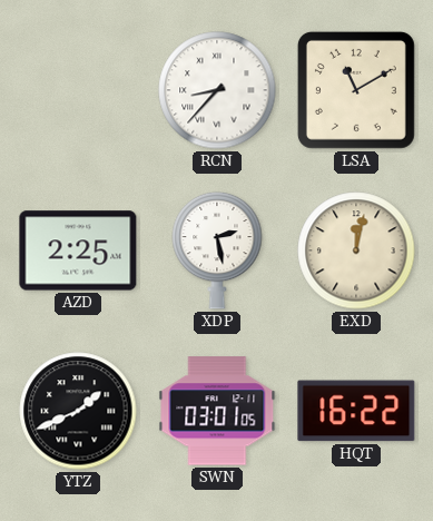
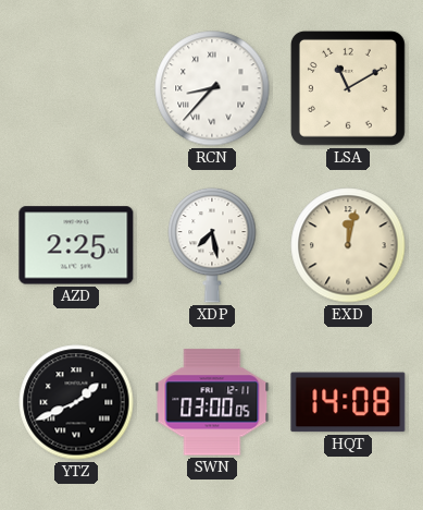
XDP: 2:28 -> 7:28 (212, 245)
SWN: 03:01 -> 03:00 (212, 402)
HQT: 16:22 -> 14:08 (348, 402)
